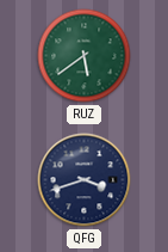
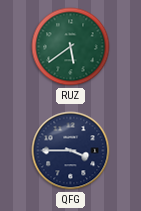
QFG: 3:42 -> 3:45 (71, 151)
